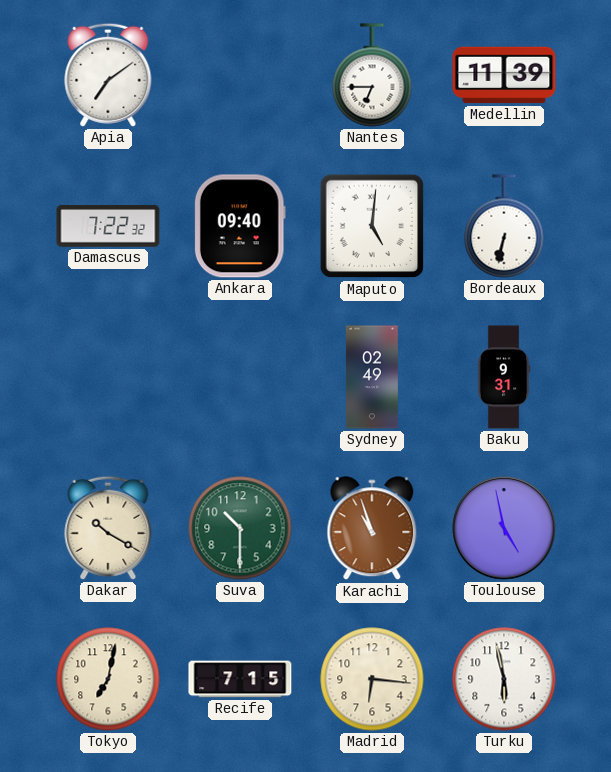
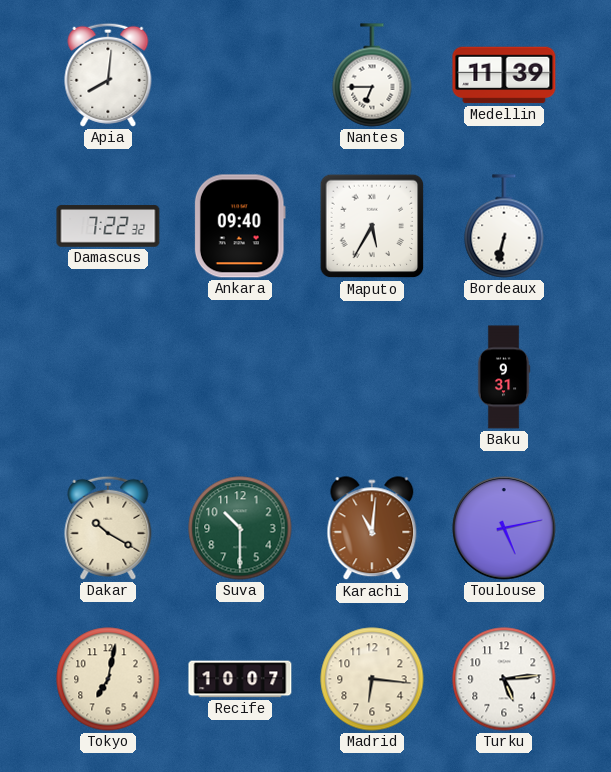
Apia: 7:09 -> 8:01 (108, 75)
Maputo: 5:01 -> 5:35 (372, 226)
Sydney: 02:49 -> none (372, 377)
Karachi: 10:57 -> 11:01 (372, 529)
Toulouse: 4:58 -> 5:13 (504, 528)
Recife: 7:15 -> 10:07 (240, 679)
Turku: 5:58 -> 5:14 (504, 679)
